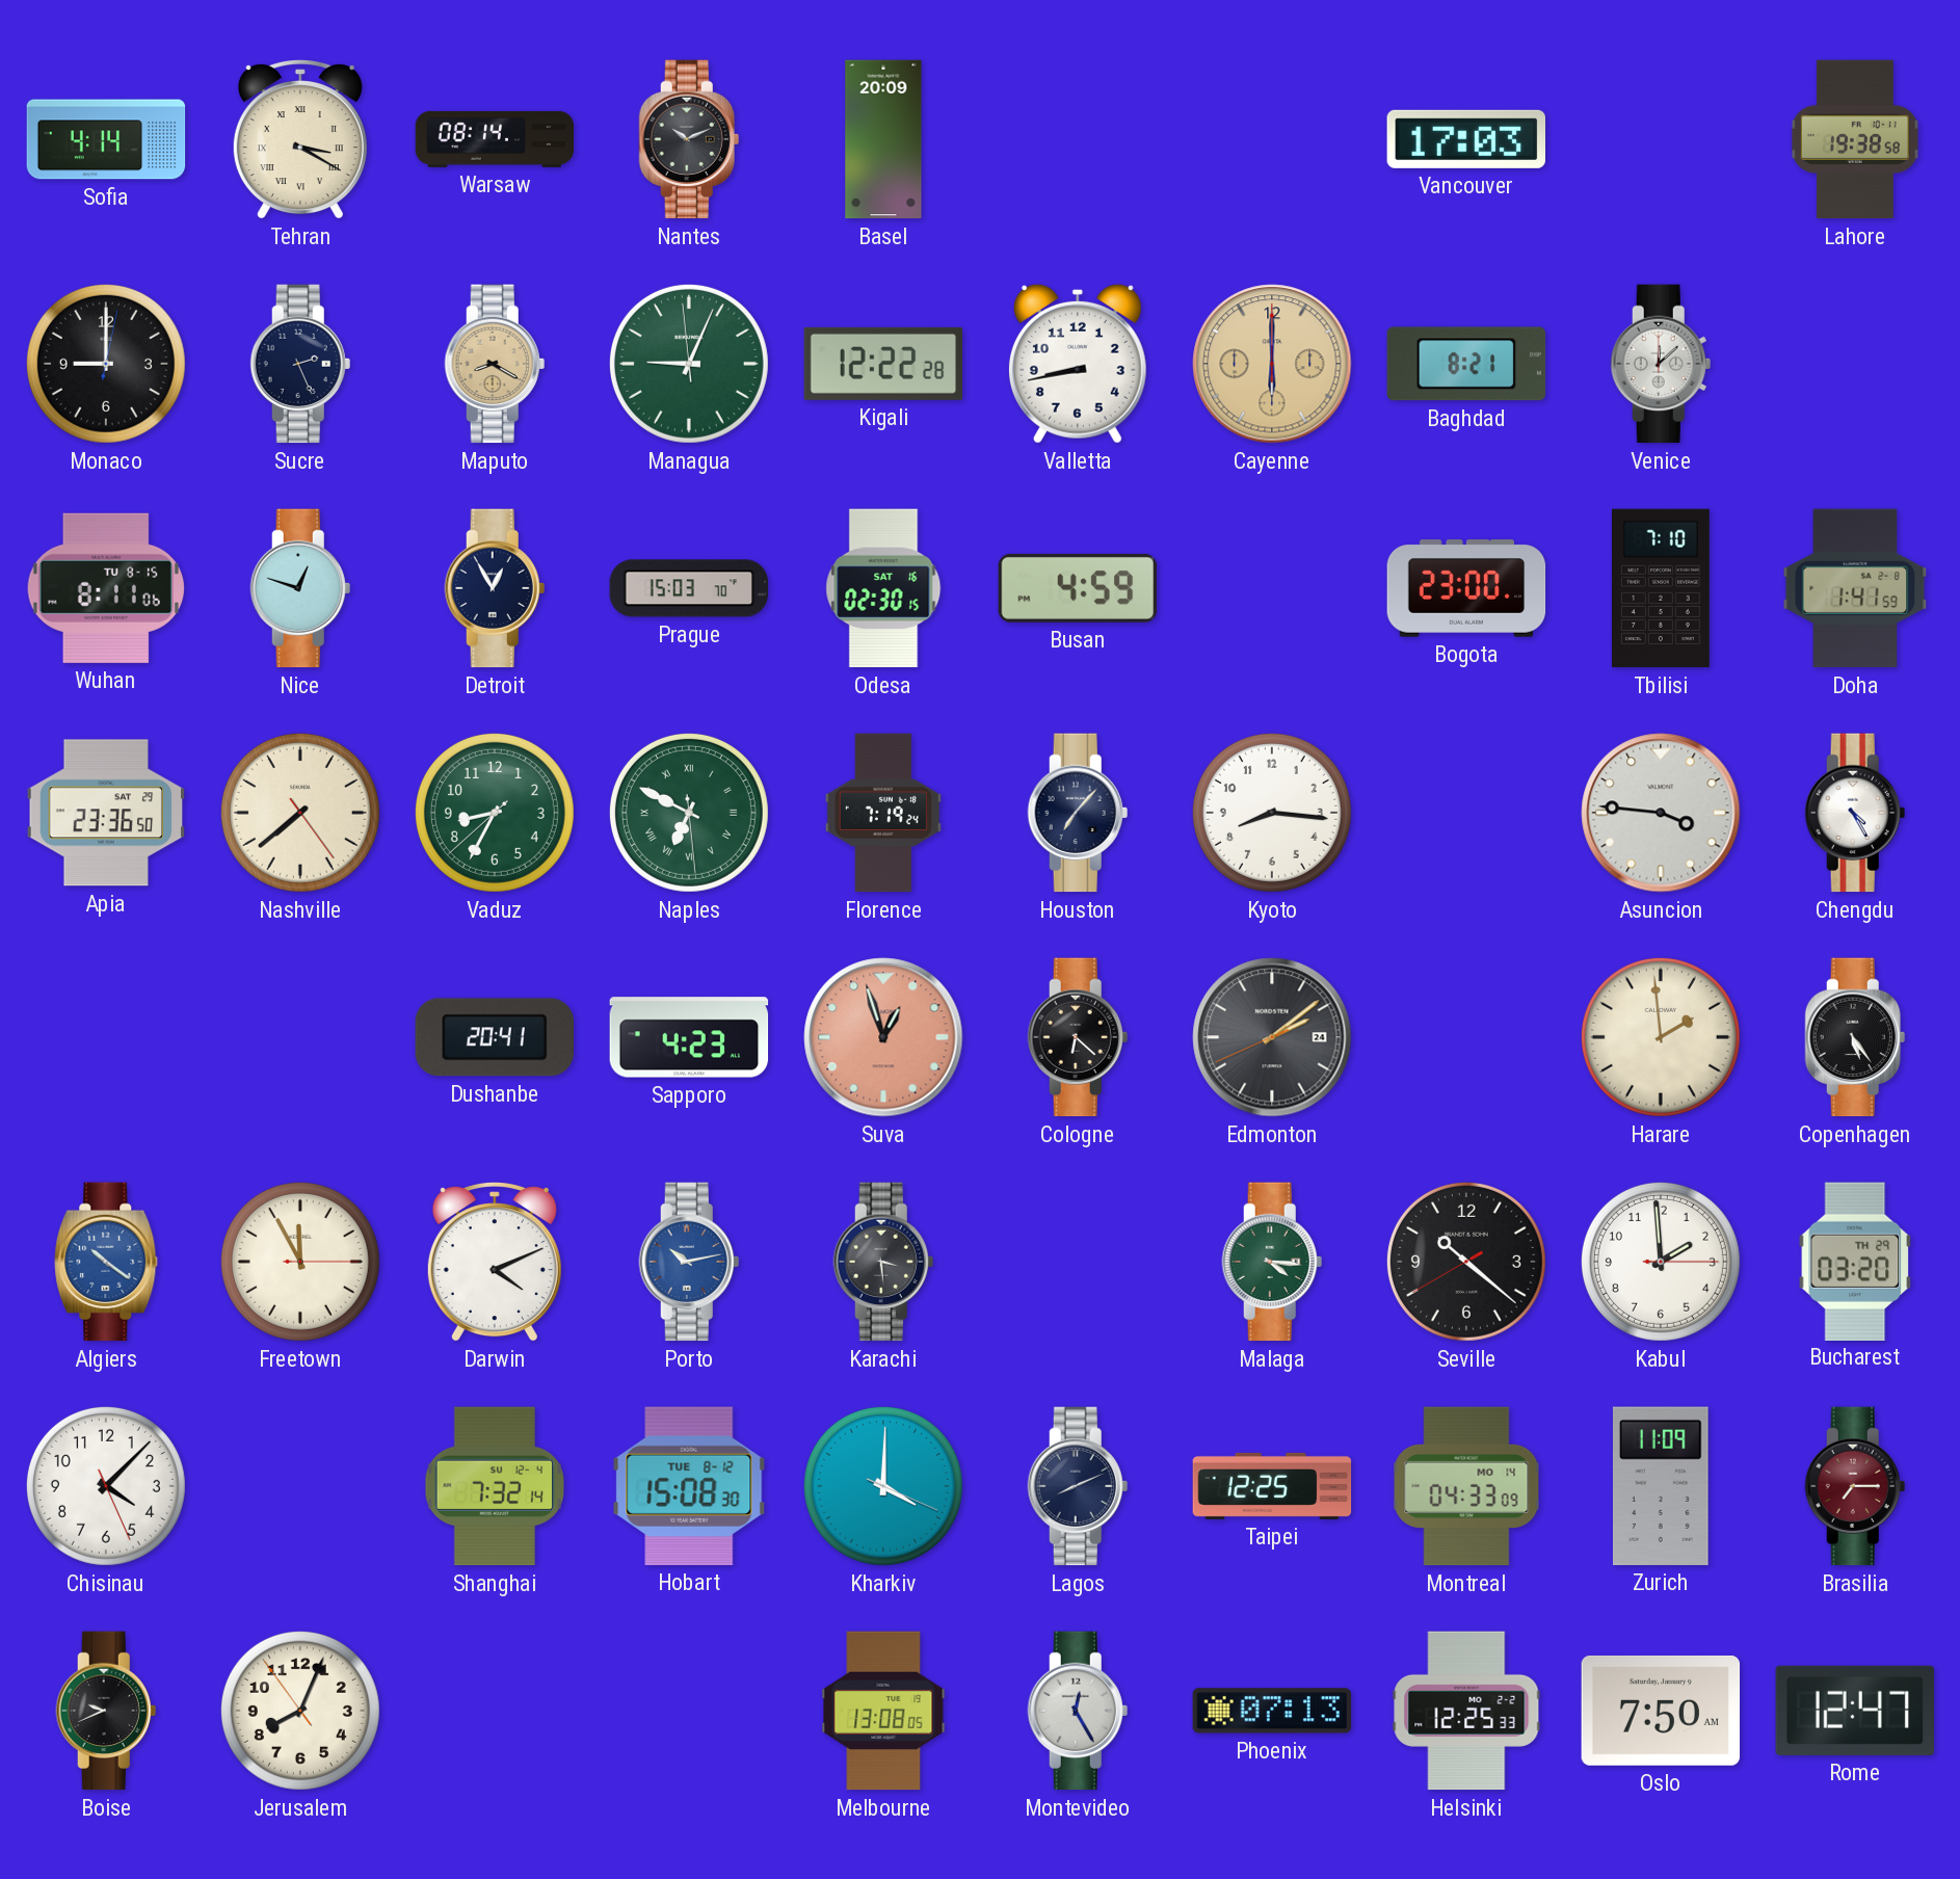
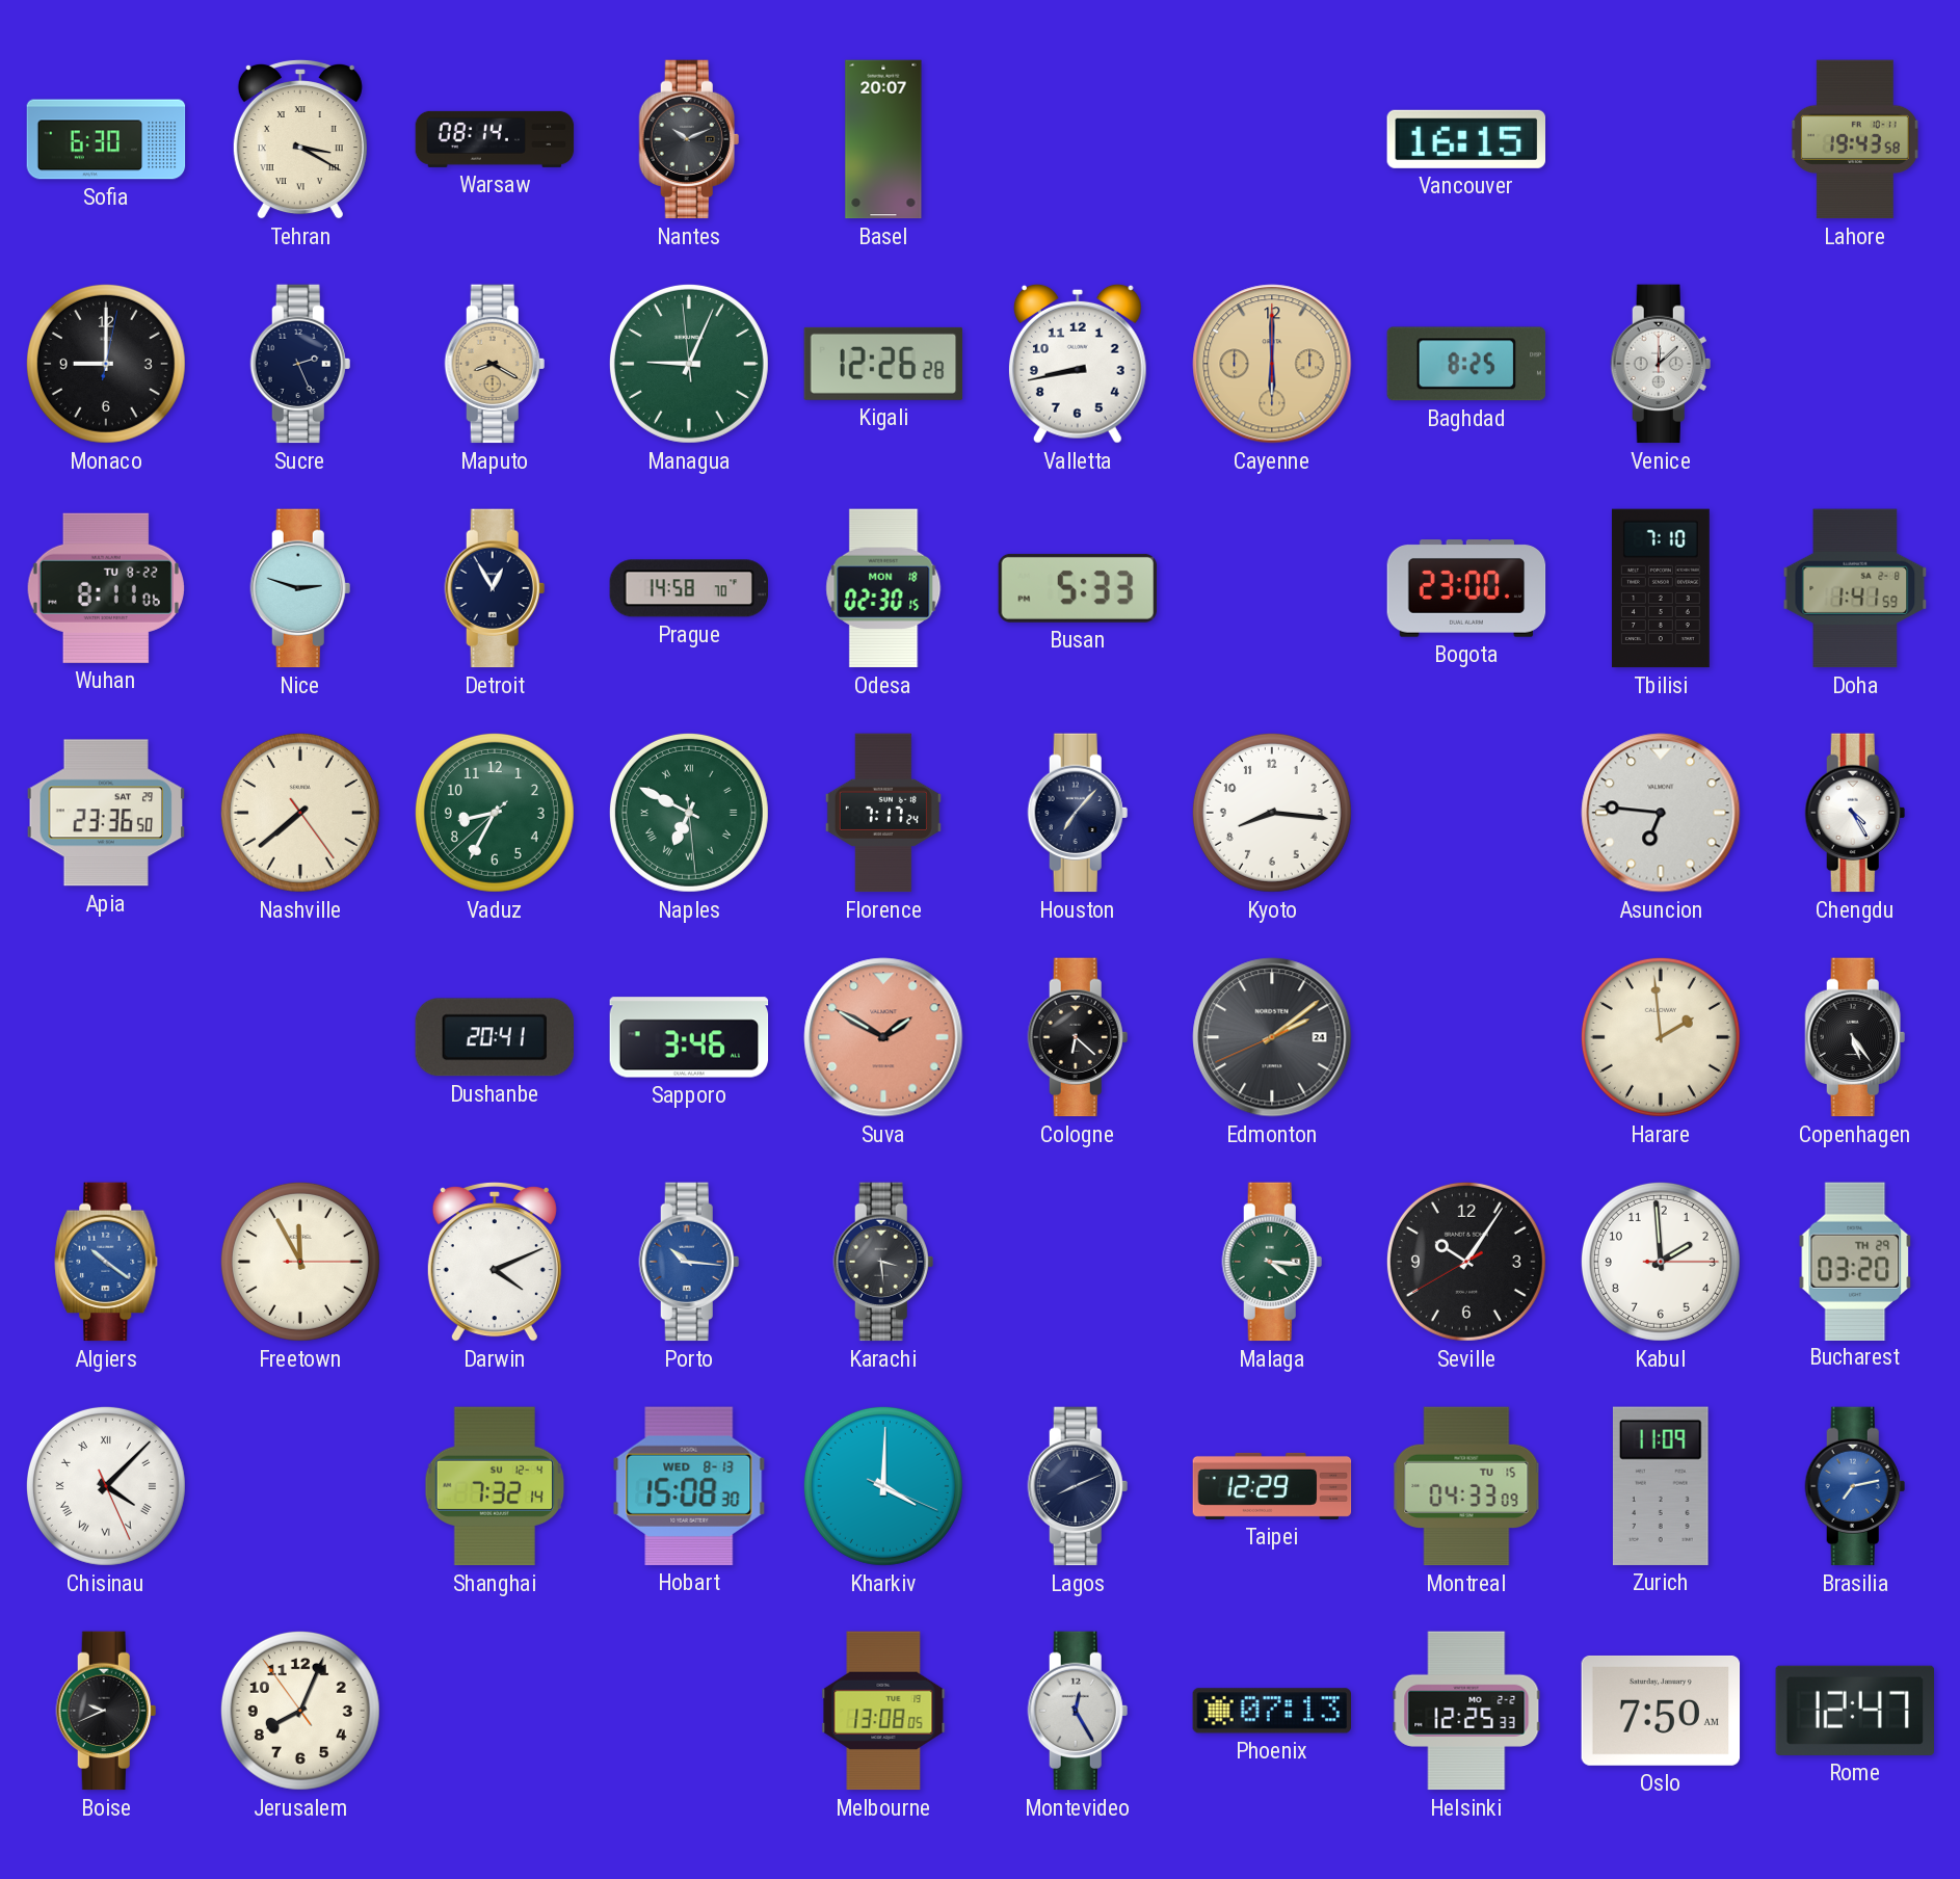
Sofia: 4:14 -> 6:30 (106, 139)
Basel: 20:09 -> 20:07 (883, 139)
Vancouver: 17:03 -> 16:15 (1465, 139)
Lahore: 19:38 -> 19:43 (1855, 139)
Kigali: 12:22 -> 12:26 (883, 364)
Baghdad: 8:21 -> 8:25 (1466, 364)
Wuhan date: TU 8-15 -> TU 8-22 (106, 588)
Nice: 12:48 -> 2:48 (300, 588)
Prague: 15:03 -> 14:58 (689, 588)
Odesa date: SAT 16 -> MON 18 (883, 588)
Busan: 4:59 -> 5:33 (1078, 588)
Florence: 7:19 -> 7:17 (883, 813)
Asuncion: 3:46 -> 6:46 (1661, 813)
Sapporo: 4:23 -> 3:46 (689, 1037)
Suva: 12:57 -> 1:50 (883, 1037)
Porto: 10:13 -> 10:16 (689, 1262)
Seville: 10:21 -> 10:05 (1466, 1262)
Chisinau numerals: Arabic -> Roman (106, 1486)
Hobart date: TUE 8-12 -> WED 8-13 (689, 1486)
Taipei: 12:25 -> 12:29 (1272, 1486)
Montreal date: MO 14 -> TU 15 (1466, 1486)
Brasilia: 7:15 -> 7:13 (1855, 1486)
Brasilia dial: burgundy -> blue (1855, 1486)
